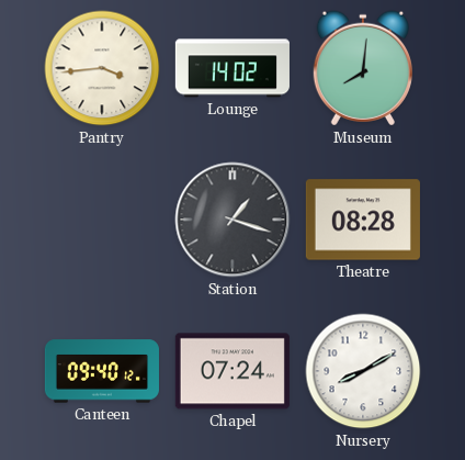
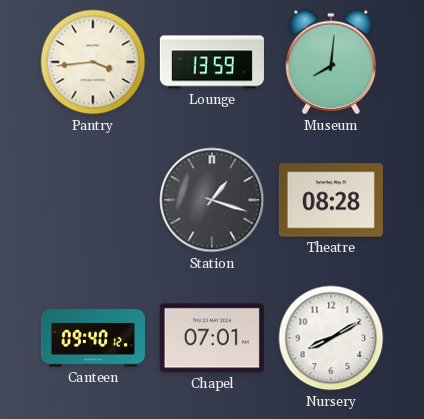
Lounge: 14:02 -> 13:59 (212, 62)
Chapel: 07:24 -> 07:01 (212, 338)
